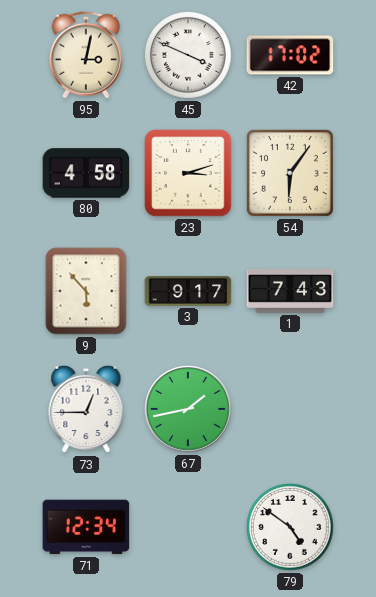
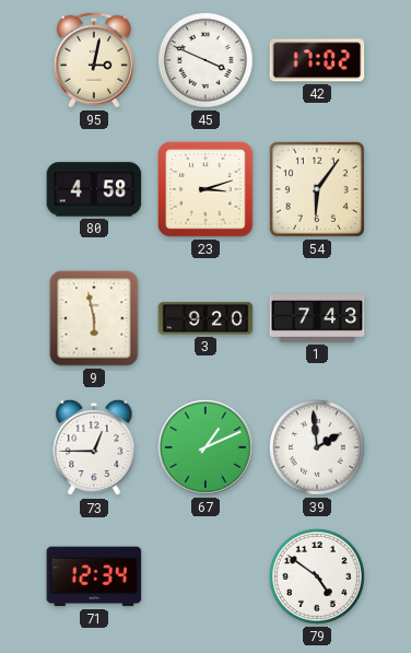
9: 5:53 -> 5:58 (94, 318)
3: 9:17 -> 9:20 (205, 318)
67: 1:43 -> 1:11 (207, 448)
39: none -> 1:59 (317, 447)
